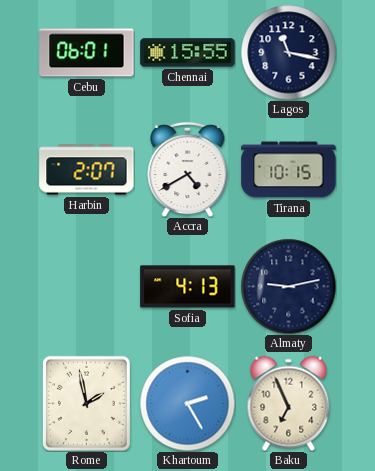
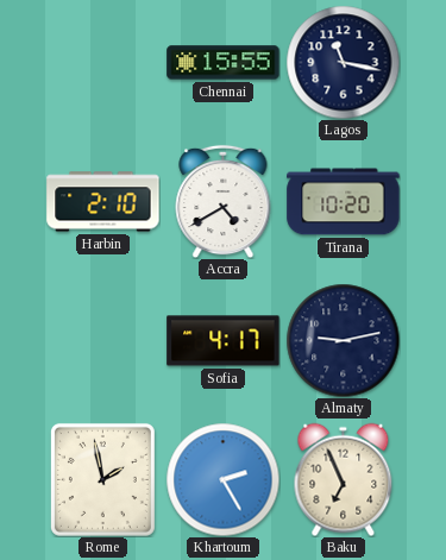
Cebu: 06:01 -> none (87, 53)
Harbin: 2:07 -> 2:10 (103, 202)
Tirana: 10:15 -> 10:20 (344, 202)
Sofia: 4:13 -> 4:17 (224, 341)
